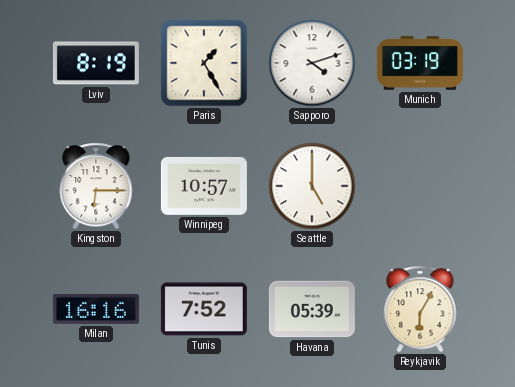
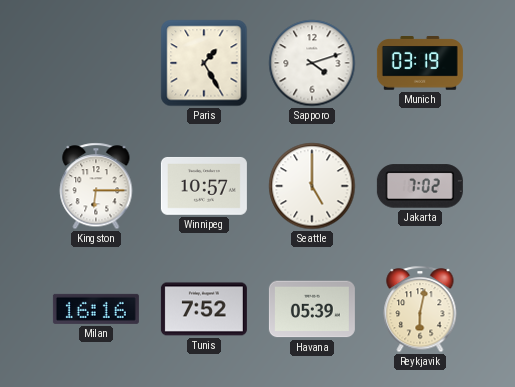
Lviv: 8:19 -> none (96, 63)
Jakarta: none -> 7:02 (420, 186)
Reykjavik: 6:05 -> 6:02 (420, 309)
